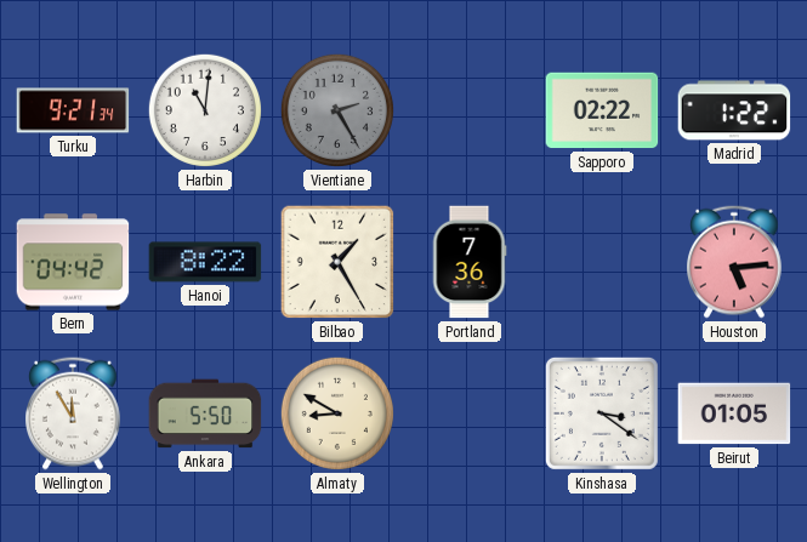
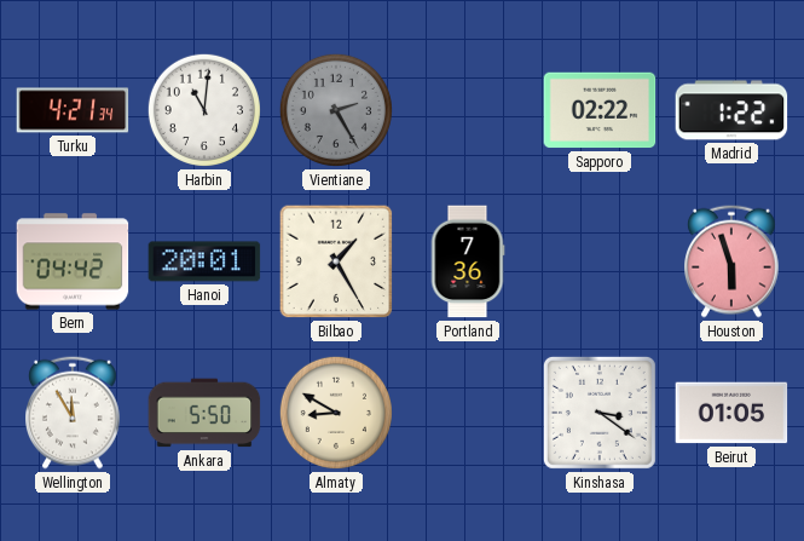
Turku: 9:21 -> 4:21 (73, 110)
Hanoi: 8:22 -> 20:01 (204, 261)
Houston: 5:14 -> 5:57 (733, 261)
